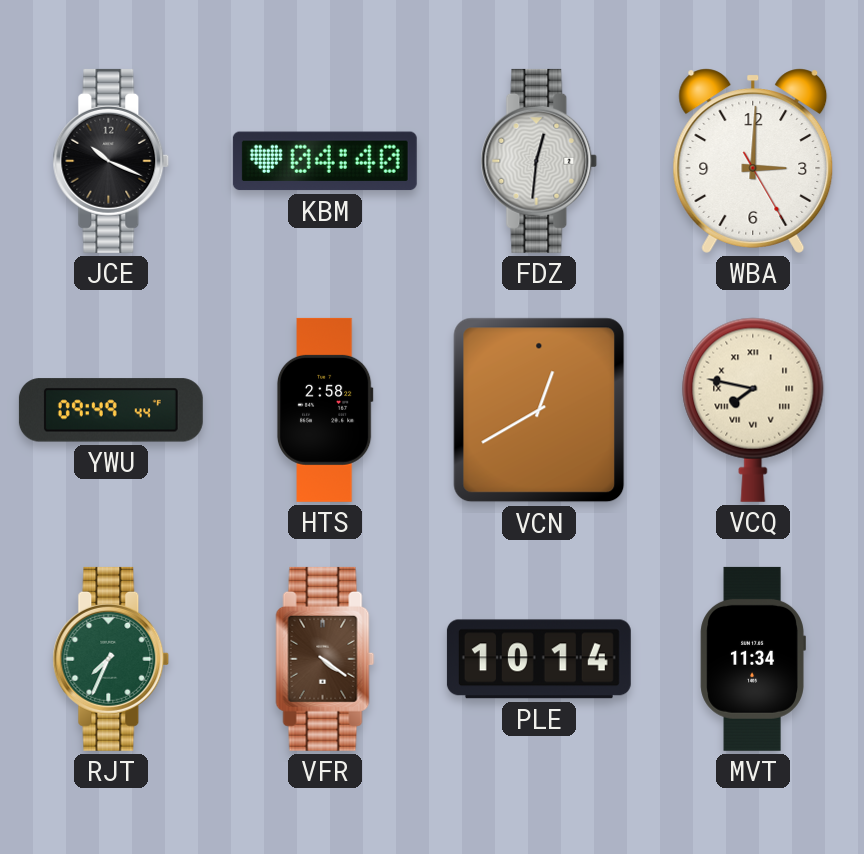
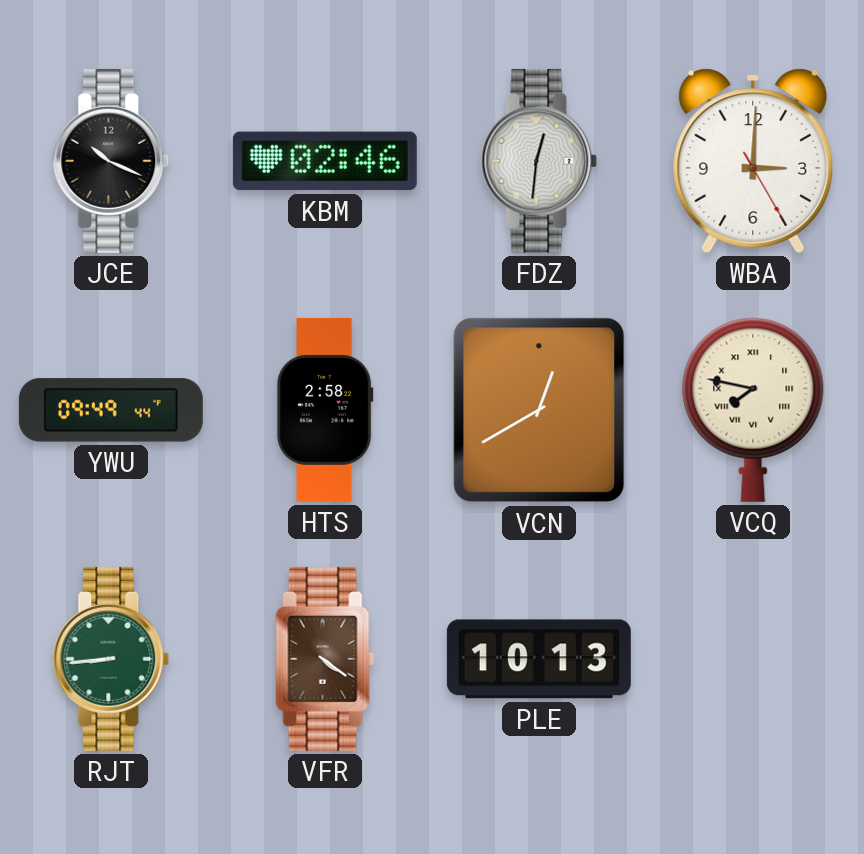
KBM: 04:40 -> 02:46 (325, 161)
RJT: 7:34 -> 8:44 (111, 659)
PLE: 10:14 -> 10:13 (539, 659)
MVT: 11:34 -> none (753, 659)
